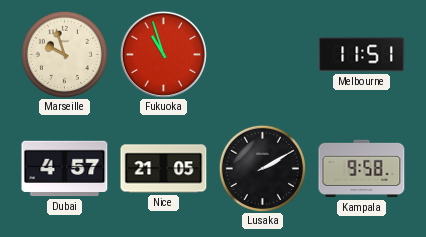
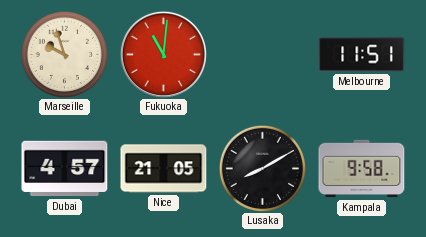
Fukuoka: 10:57 -> 11:01 (163, 54)
Lusaka: 2:10 -> 8:10 (262, 168)
